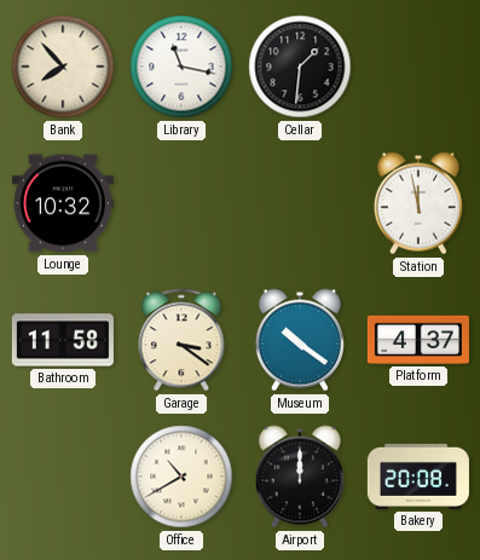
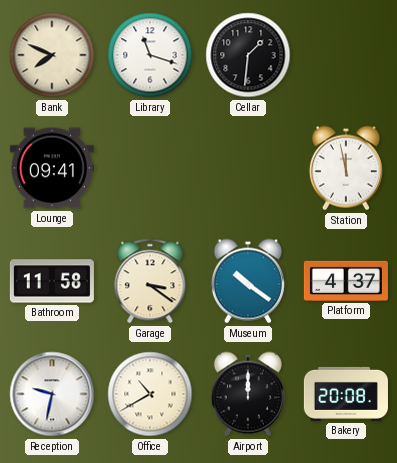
Bank: 7:53 -> 7:49 (52, 55)
Library: 11:17 -> 11:18 (150, 55)
Lounge: 10:32 -> 09:41 (52, 168)
Reception: none -> 9:32 (52, 394)
